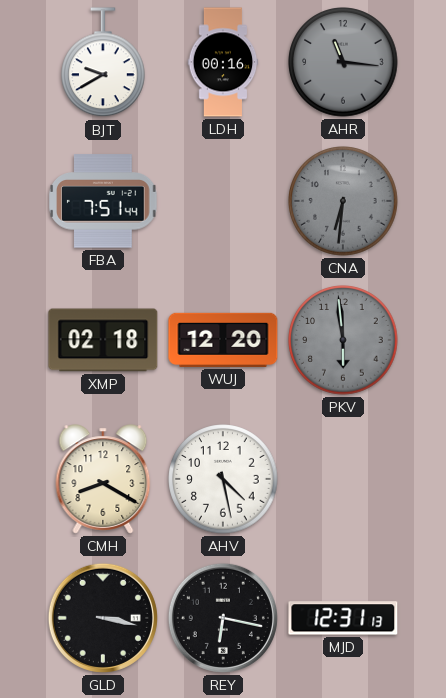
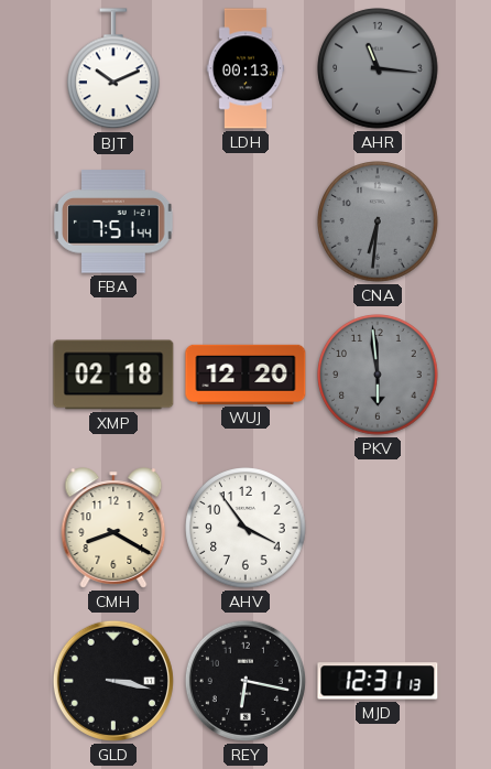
BJT: 9:40 -> 10:11 (114, 69)
LDH: 00:16 -> 00:13 (245, 68)
AHV: 4:28 -> 3:54 (245, 528)
